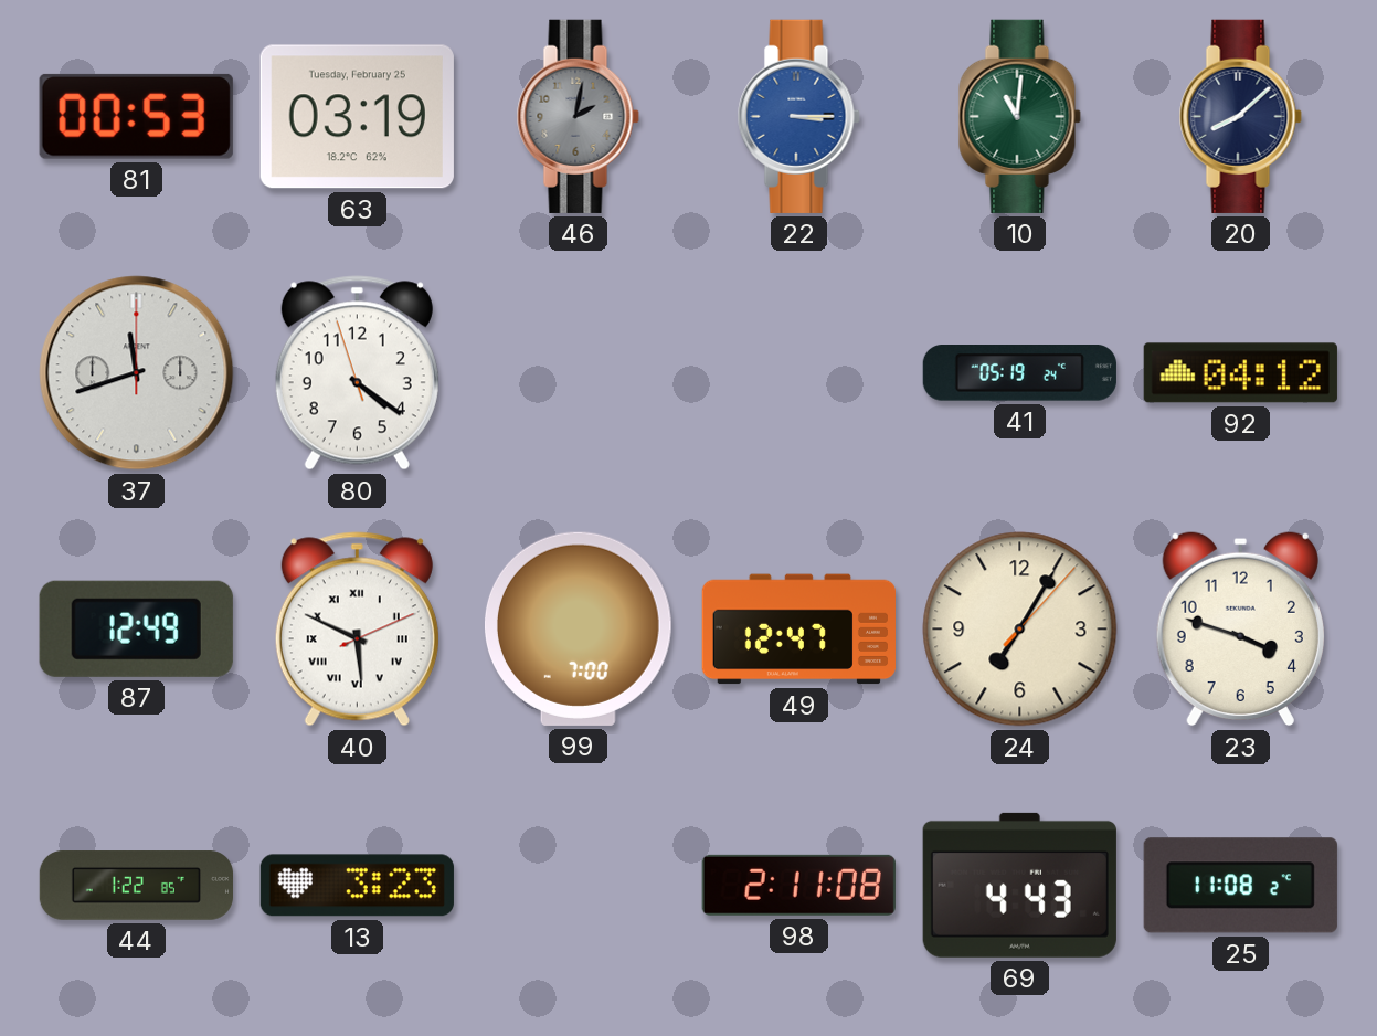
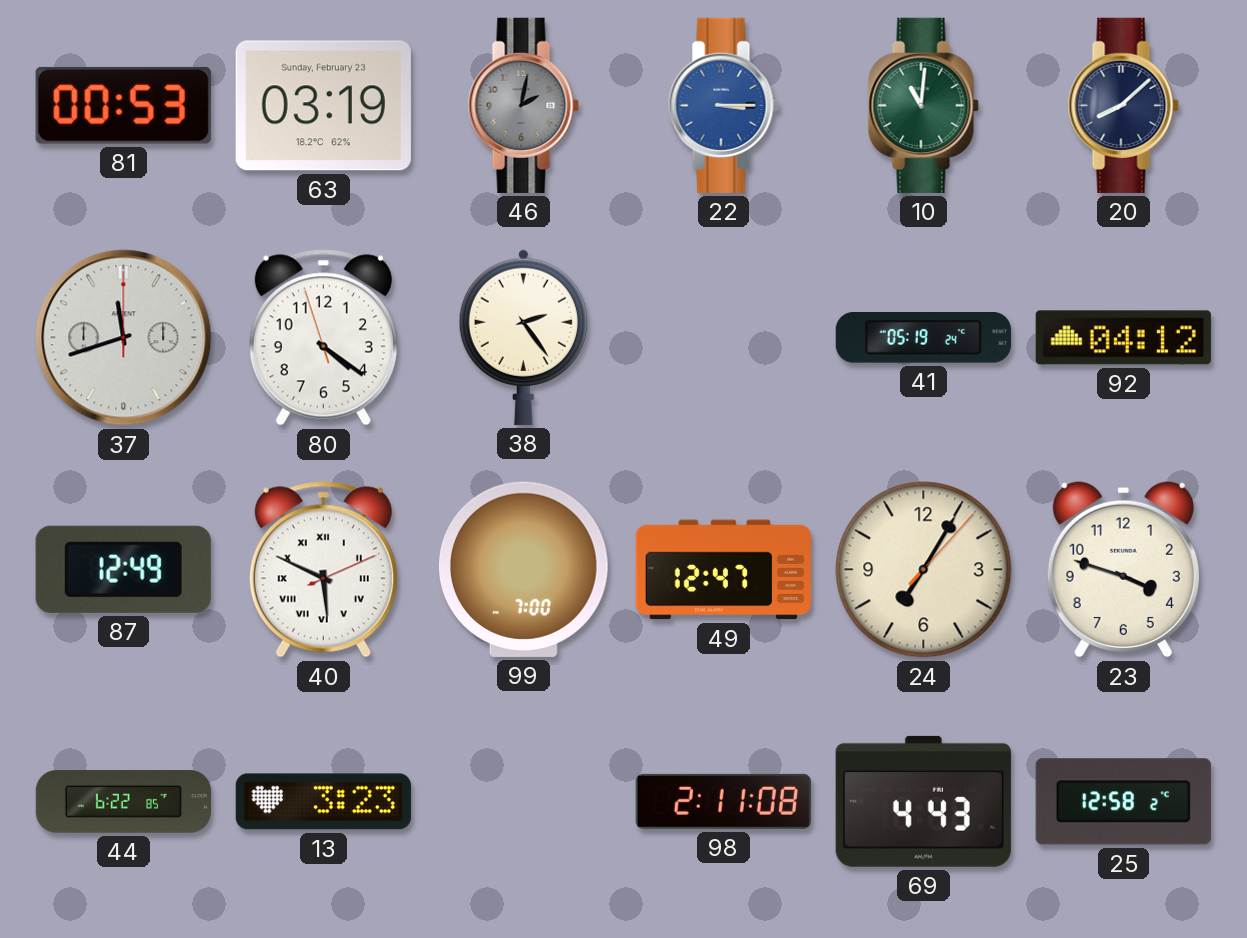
63 date: Tuesday, February 25 -> Sunday, February 23 (323, 106)
38: none -> 2:24 (523, 337)
44: 1:22 -> 6:22 (123, 802)
25: 11:08 -> 12:58 (1123, 802)
